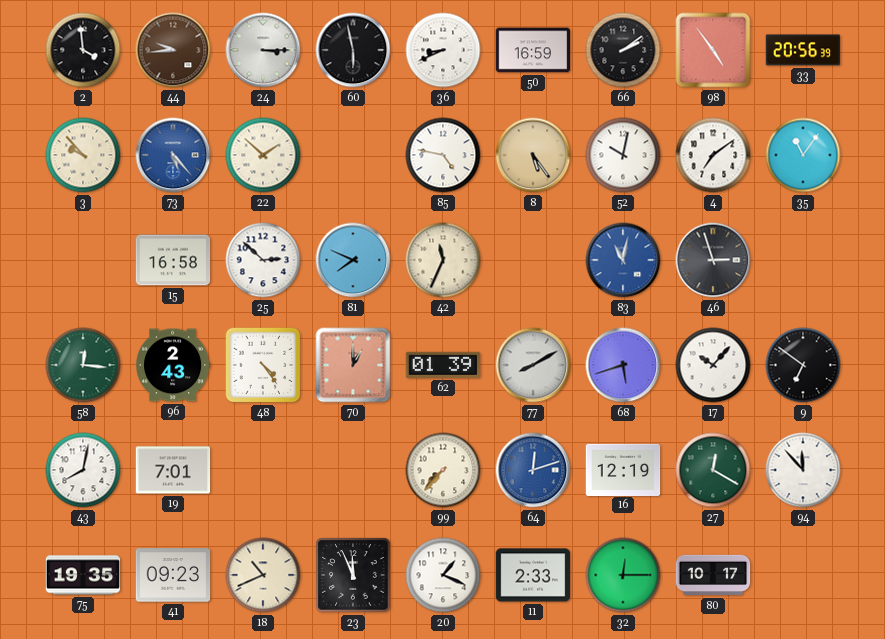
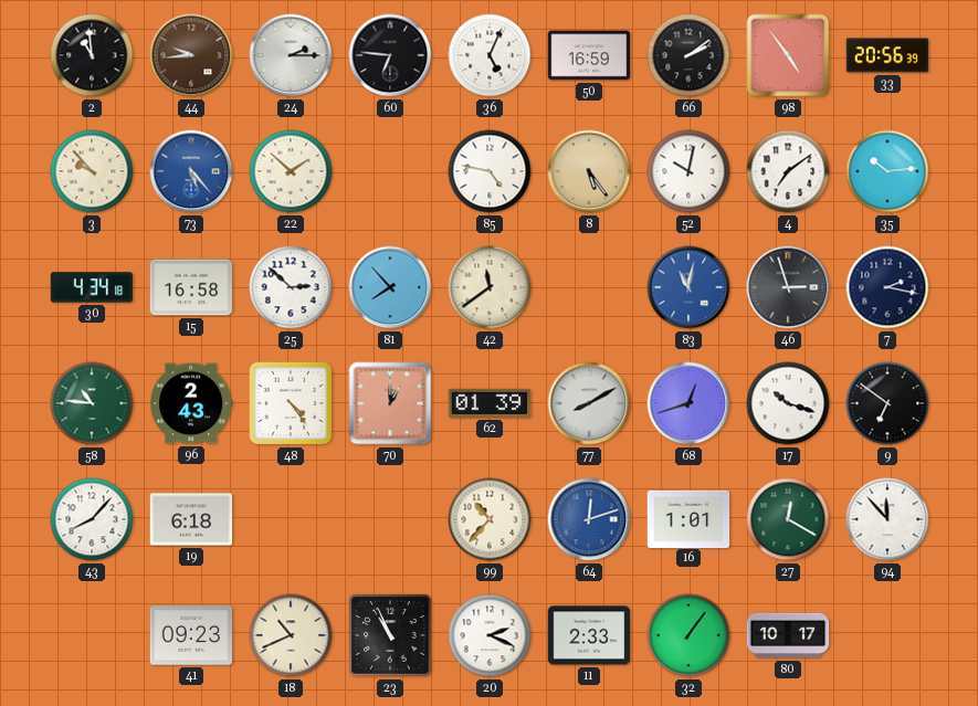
2: 3:59 -> 10:59 (92, 55)
24: 3:15 -> 2:15 (291, 55)
60: 5:58 -> 6:46 (390, 55)
36: 8:41 -> 5:04 (490, 55)
35: 11:06 -> 10:14 (887, 171)
30: none -> 4:34 (92, 287)
81: 7:49 -> 7:53 (390, 287)
42: 11:34 -> 11:39 (490, 287)
7: none -> 2:17 (887, 287)
58: 12:16 -> 10:46 (92, 403)
68: 5:42 -> 12:42 (688, 403)
17: 10:07 -> 10:18 (788, 403)
43: 8:02 -> 8:07 (92, 519)
19: 7:01 -> 6:18 (191, 519)
99: 7:37 -> 10:37 (490, 519)
16: 12:19 -> 1:01 (688, 518)
75: 19:35 -> none (83, 575)
23: 11:56 -> 10:56 (390, 635)
20: 1:19 -> 2:19 (490, 635)
32: 12:15 -> 1:06 (688, 635)
